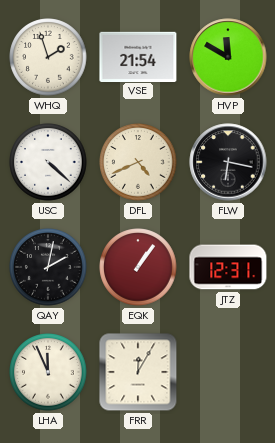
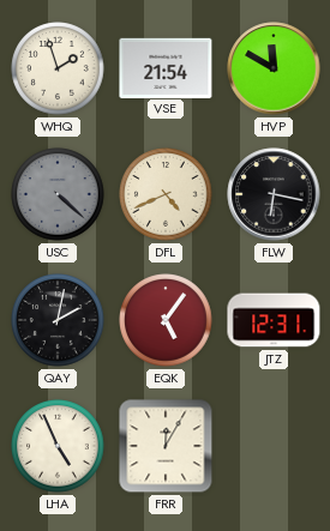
USC dial: white -> grey (58, 194)
EQK: 1:06 -> 5:06 (166, 320)
LHA: 11:56 -> 4:56 (58, 446)
